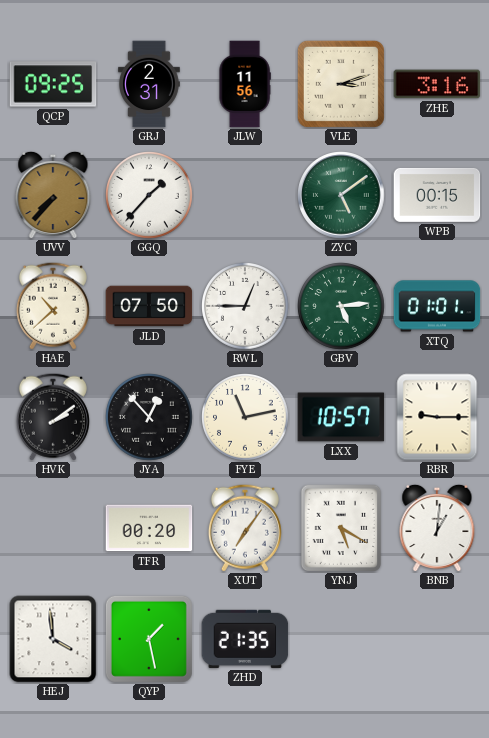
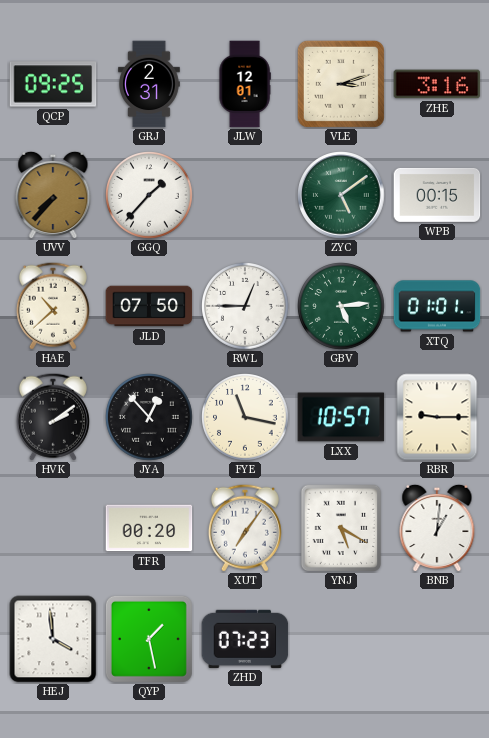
JLW: 11:56 -> 12:01 (245, 84)
FYE: 11:13 -> 11:17 (245, 417)
ZHD: 21:35 -> 07:23 (245, 639)
